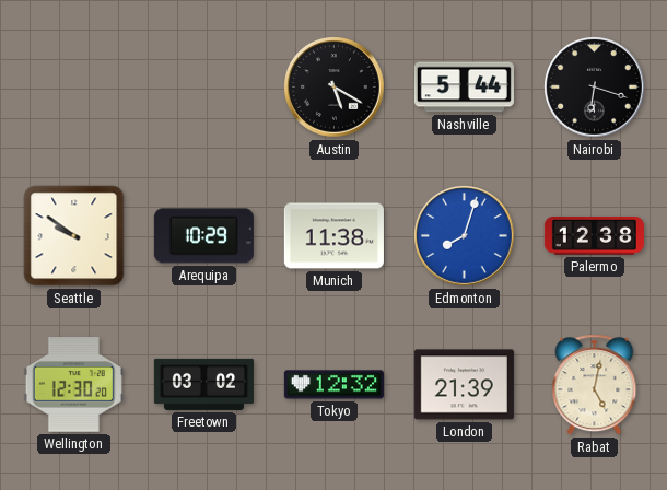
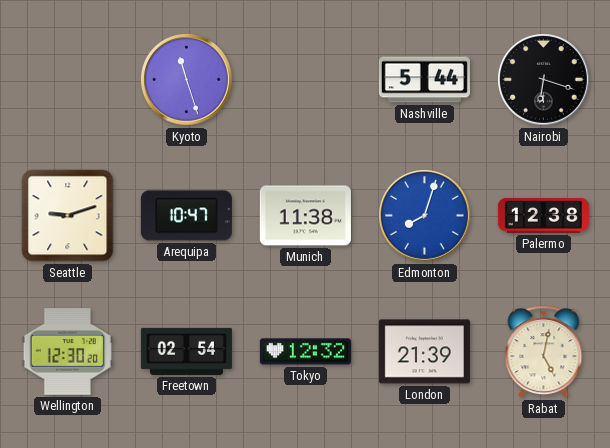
Kyoto: none -> 11:27 (187, 80)
Austin: 5:20 -> none (335, 87)
Seattle: 9:51 -> 9:12 (68, 216)
Arequipa: 10:29 -> 10:47 (186, 216)
Freetown: 03:02 -> 02:54 (186, 351)
